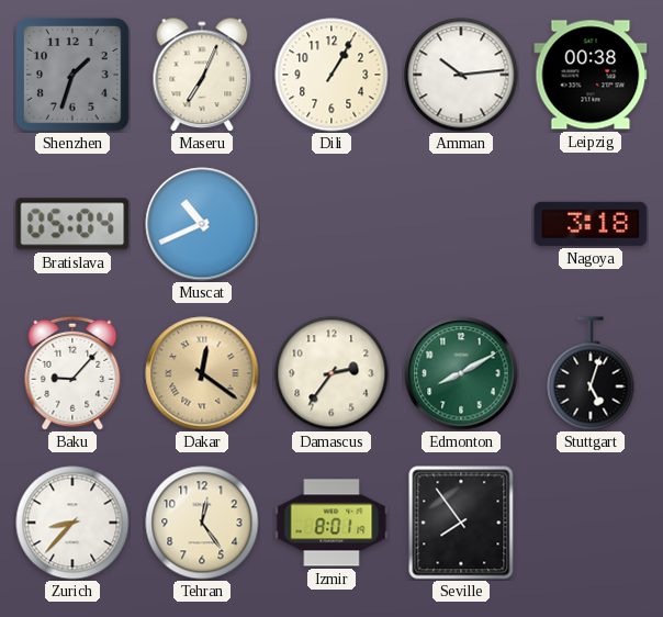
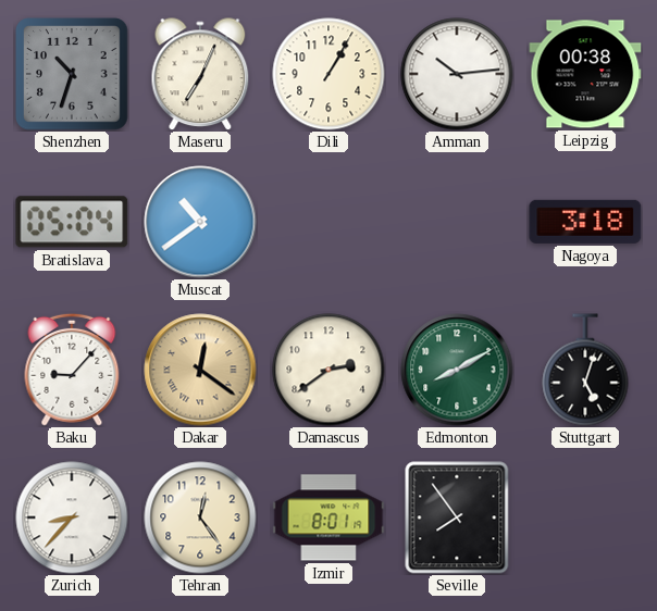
Shenzhen: 1:33 -> 10:33 (72, 74)
Muscat: 10:41 -> 10:39 (200, 222)
Damascus: 2:36 -> 2:39 (328, 370)
